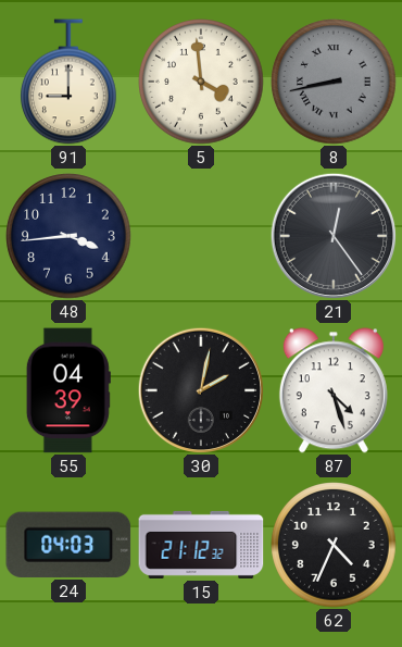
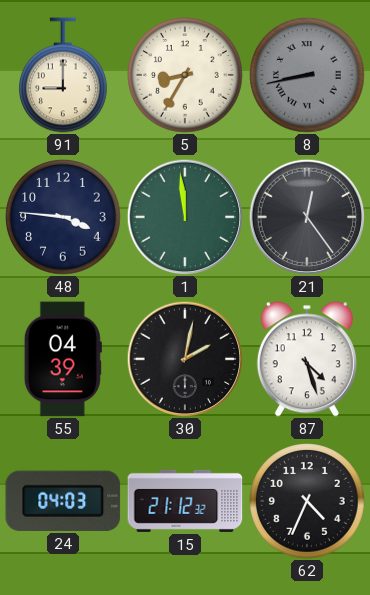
5: 3:59 -> 8:35 (185, 75)
48: 3:44 -> 3:46 (63, 217)
1: none -> 11:59 (184, 216)
